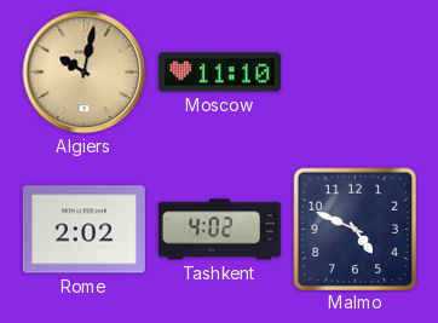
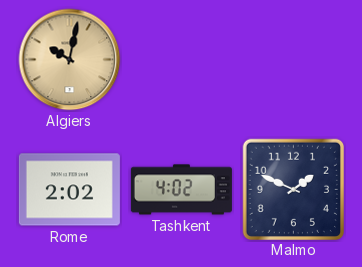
Moscow: 11:10 -> none (219, 73)
Malmo: 4:49 -> 1:49 (293, 189)
